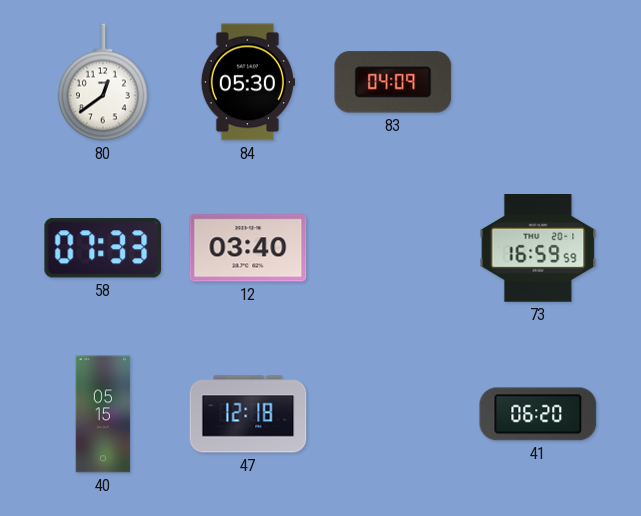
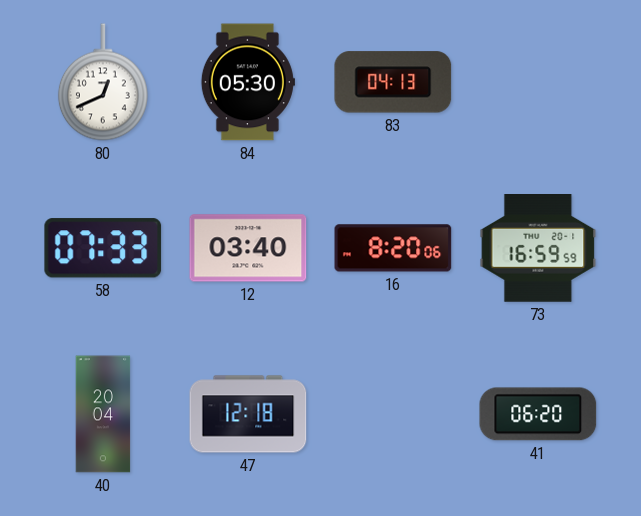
80: 12:39 -> 12:41 (103, 82)
83: 04:09 -> 04:13 (393, 82)
16: none -> 8:20 (393, 248)
40: 05:15 -> 20:04 (103, 414)
